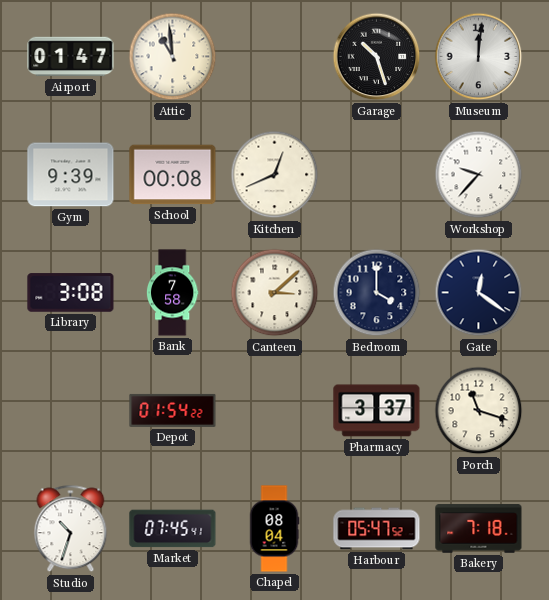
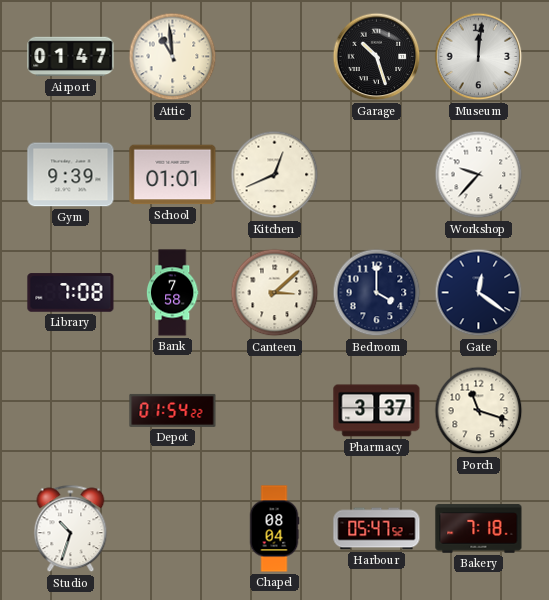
School: 00:08 -> 01:01 (173, 175)
Library: 3:08 -> 7:08 (71, 293)
Market: 07:45 -> none (173, 529)
